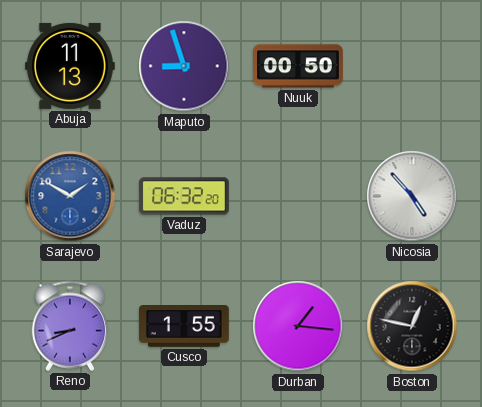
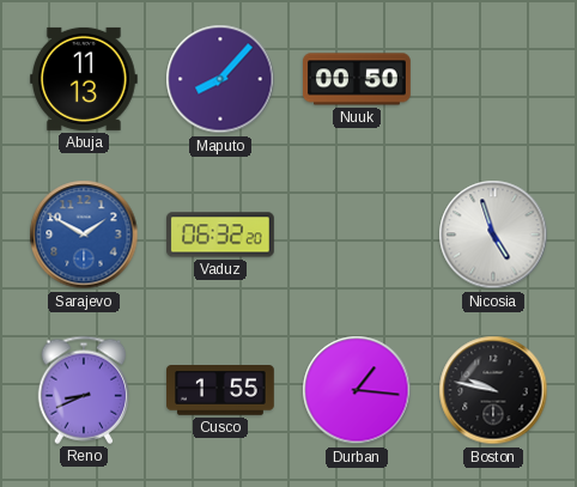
Maputo: 8:57 -> 8:07 (220, 79)
Nicosia: 4:53 -> 4:57 (493, 235)
Boston: 12:47 -> 9:47 (493, 390)
